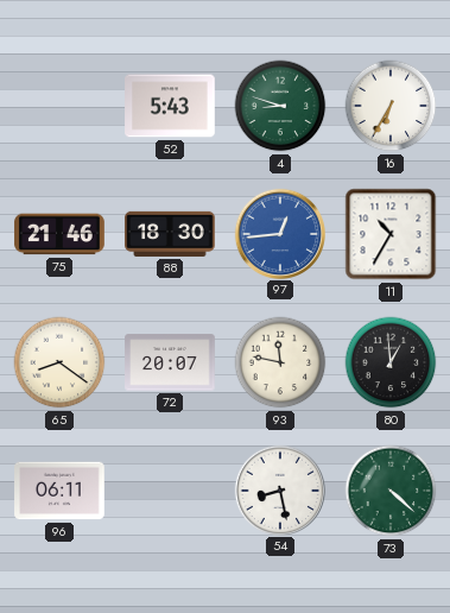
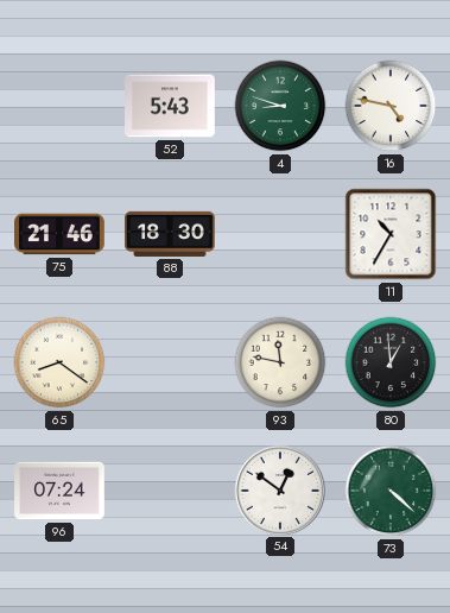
16: 6:35 -> 4:47 (391, 106)
97: 12:44 -> none (279, 233)
72: 20:07 -> none (170, 362)
96: 06:11 -> 07:24 (59, 491)
54: 8:28 -> 12:51 (279, 489)
